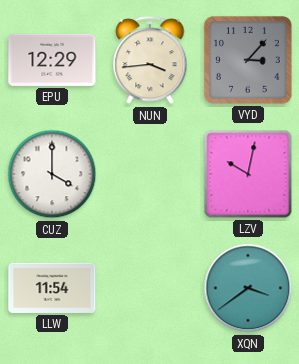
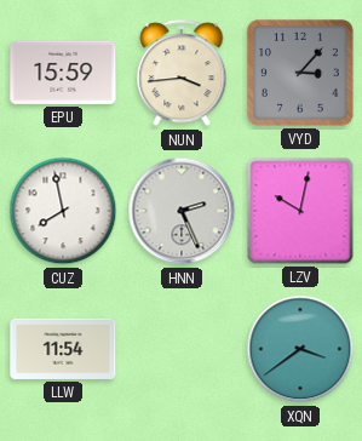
EPU: 12:29 -> 15:59 (63, 73)
CUZ: 4:00 -> 7:58 (63, 211)
HNN: none -> 2:26 (182, 211)
